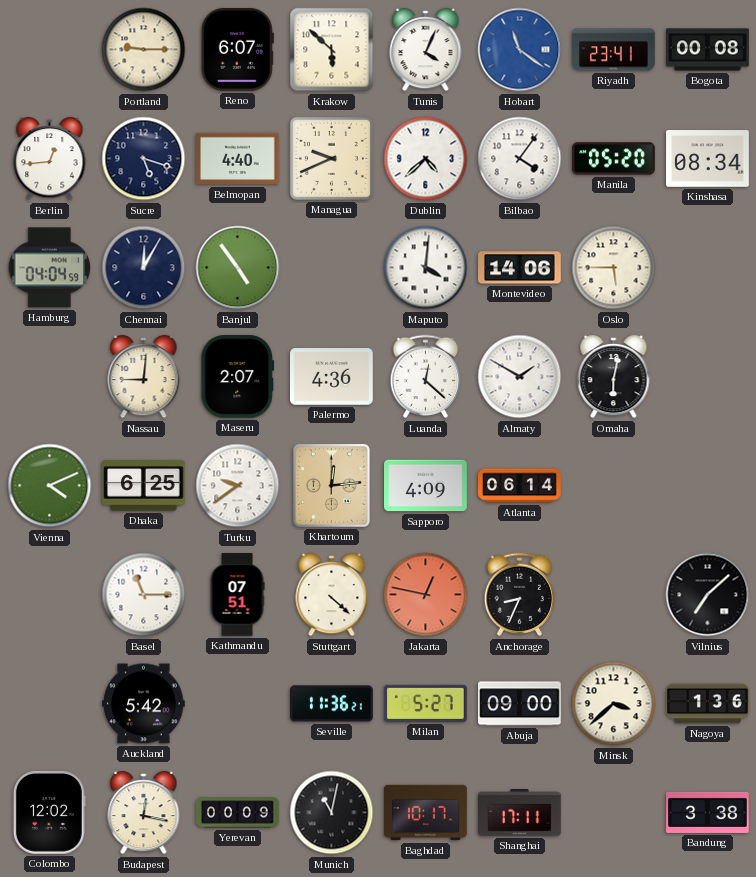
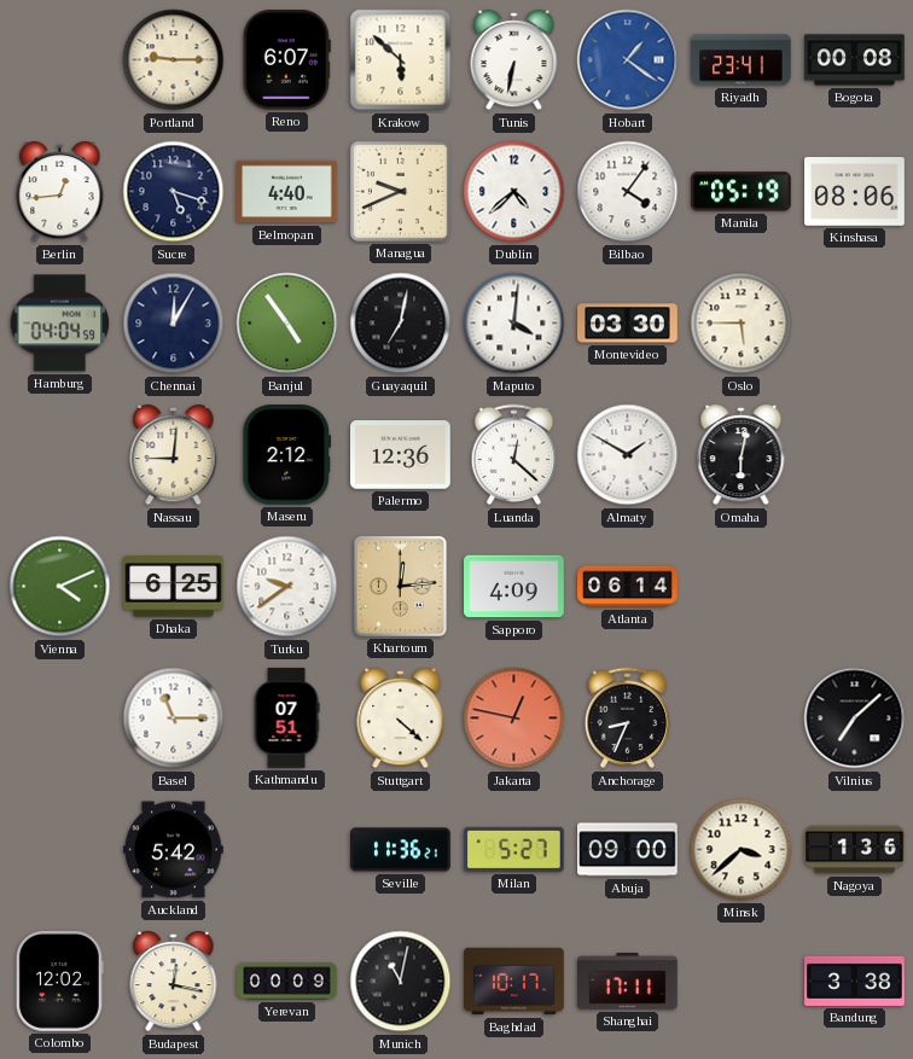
Tunis: 4:04 -> 6:32 (514, 60)
Hobart: 11:21 -> 1:21 (628, 60)
Manila: 05:20 -> 05:19 (742, 192)
Kinshasa: 08:34 -> 08:06 (855, 192)
Guayaquil: none -> 7:02 (401, 324)
Montevideo: 14:06 -> 03:30 (628, 324)
Maseru: 2:07 -> 2:12 (287, 455)
Palermo: 4:36 -> 12:36 (401, 455)
